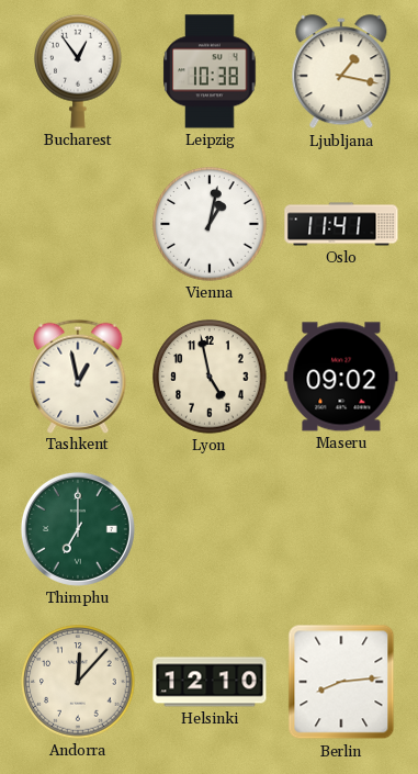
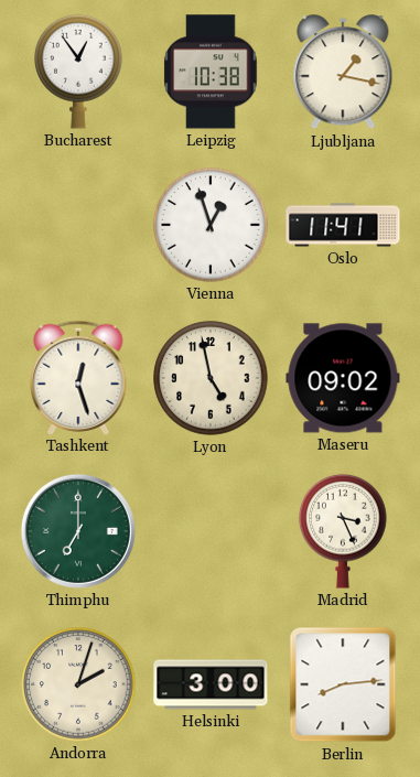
Vienna: 1:02 -> 12:57 (211, 225)
Tashkent: 12:58 -> 12:27 (78, 377)
Madrid: none -> 3:26 (343, 531)
Andorra: 12:07 -> 2:03 (78, 684)
Helsinki: 12:10 -> 3:00 (211, 684)
